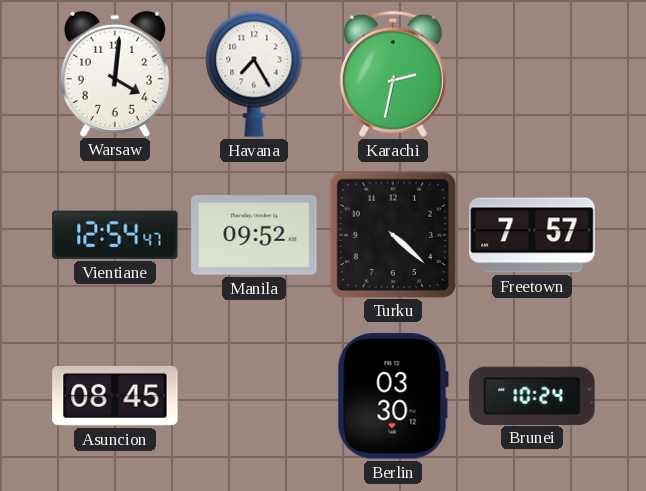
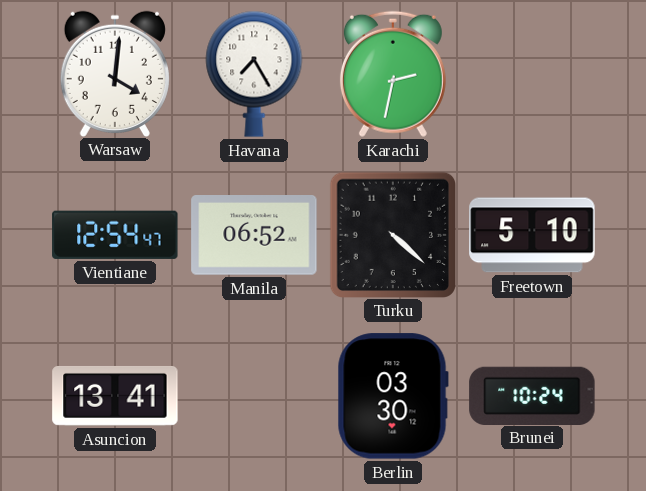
Manila: 09:52 -> 06:52 (254, 236)
Freetown: 7:57 -> 5:10 (532, 235)
Asuncion: 08:45 -> 13:41 (115, 396)
